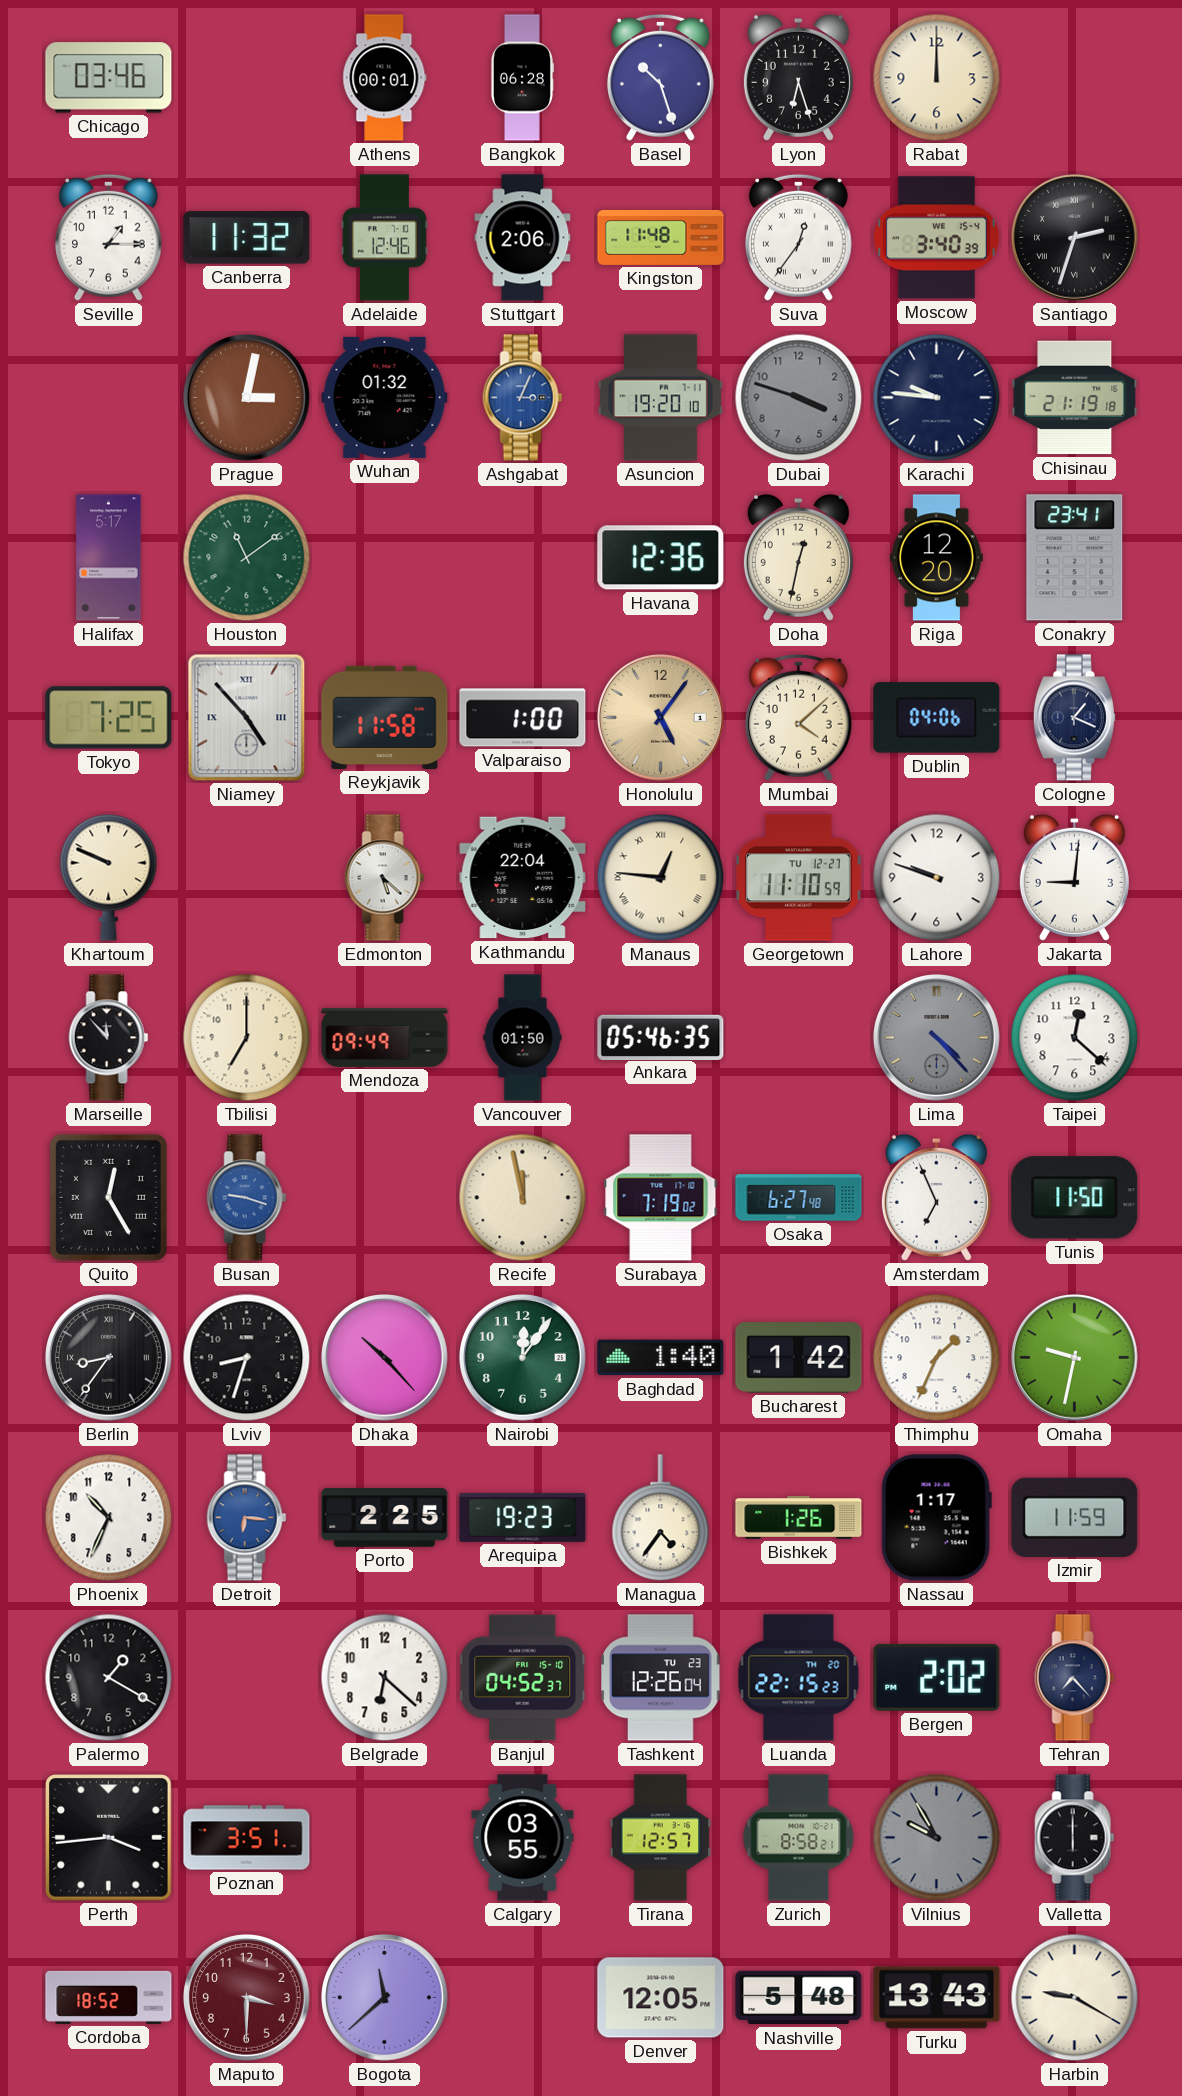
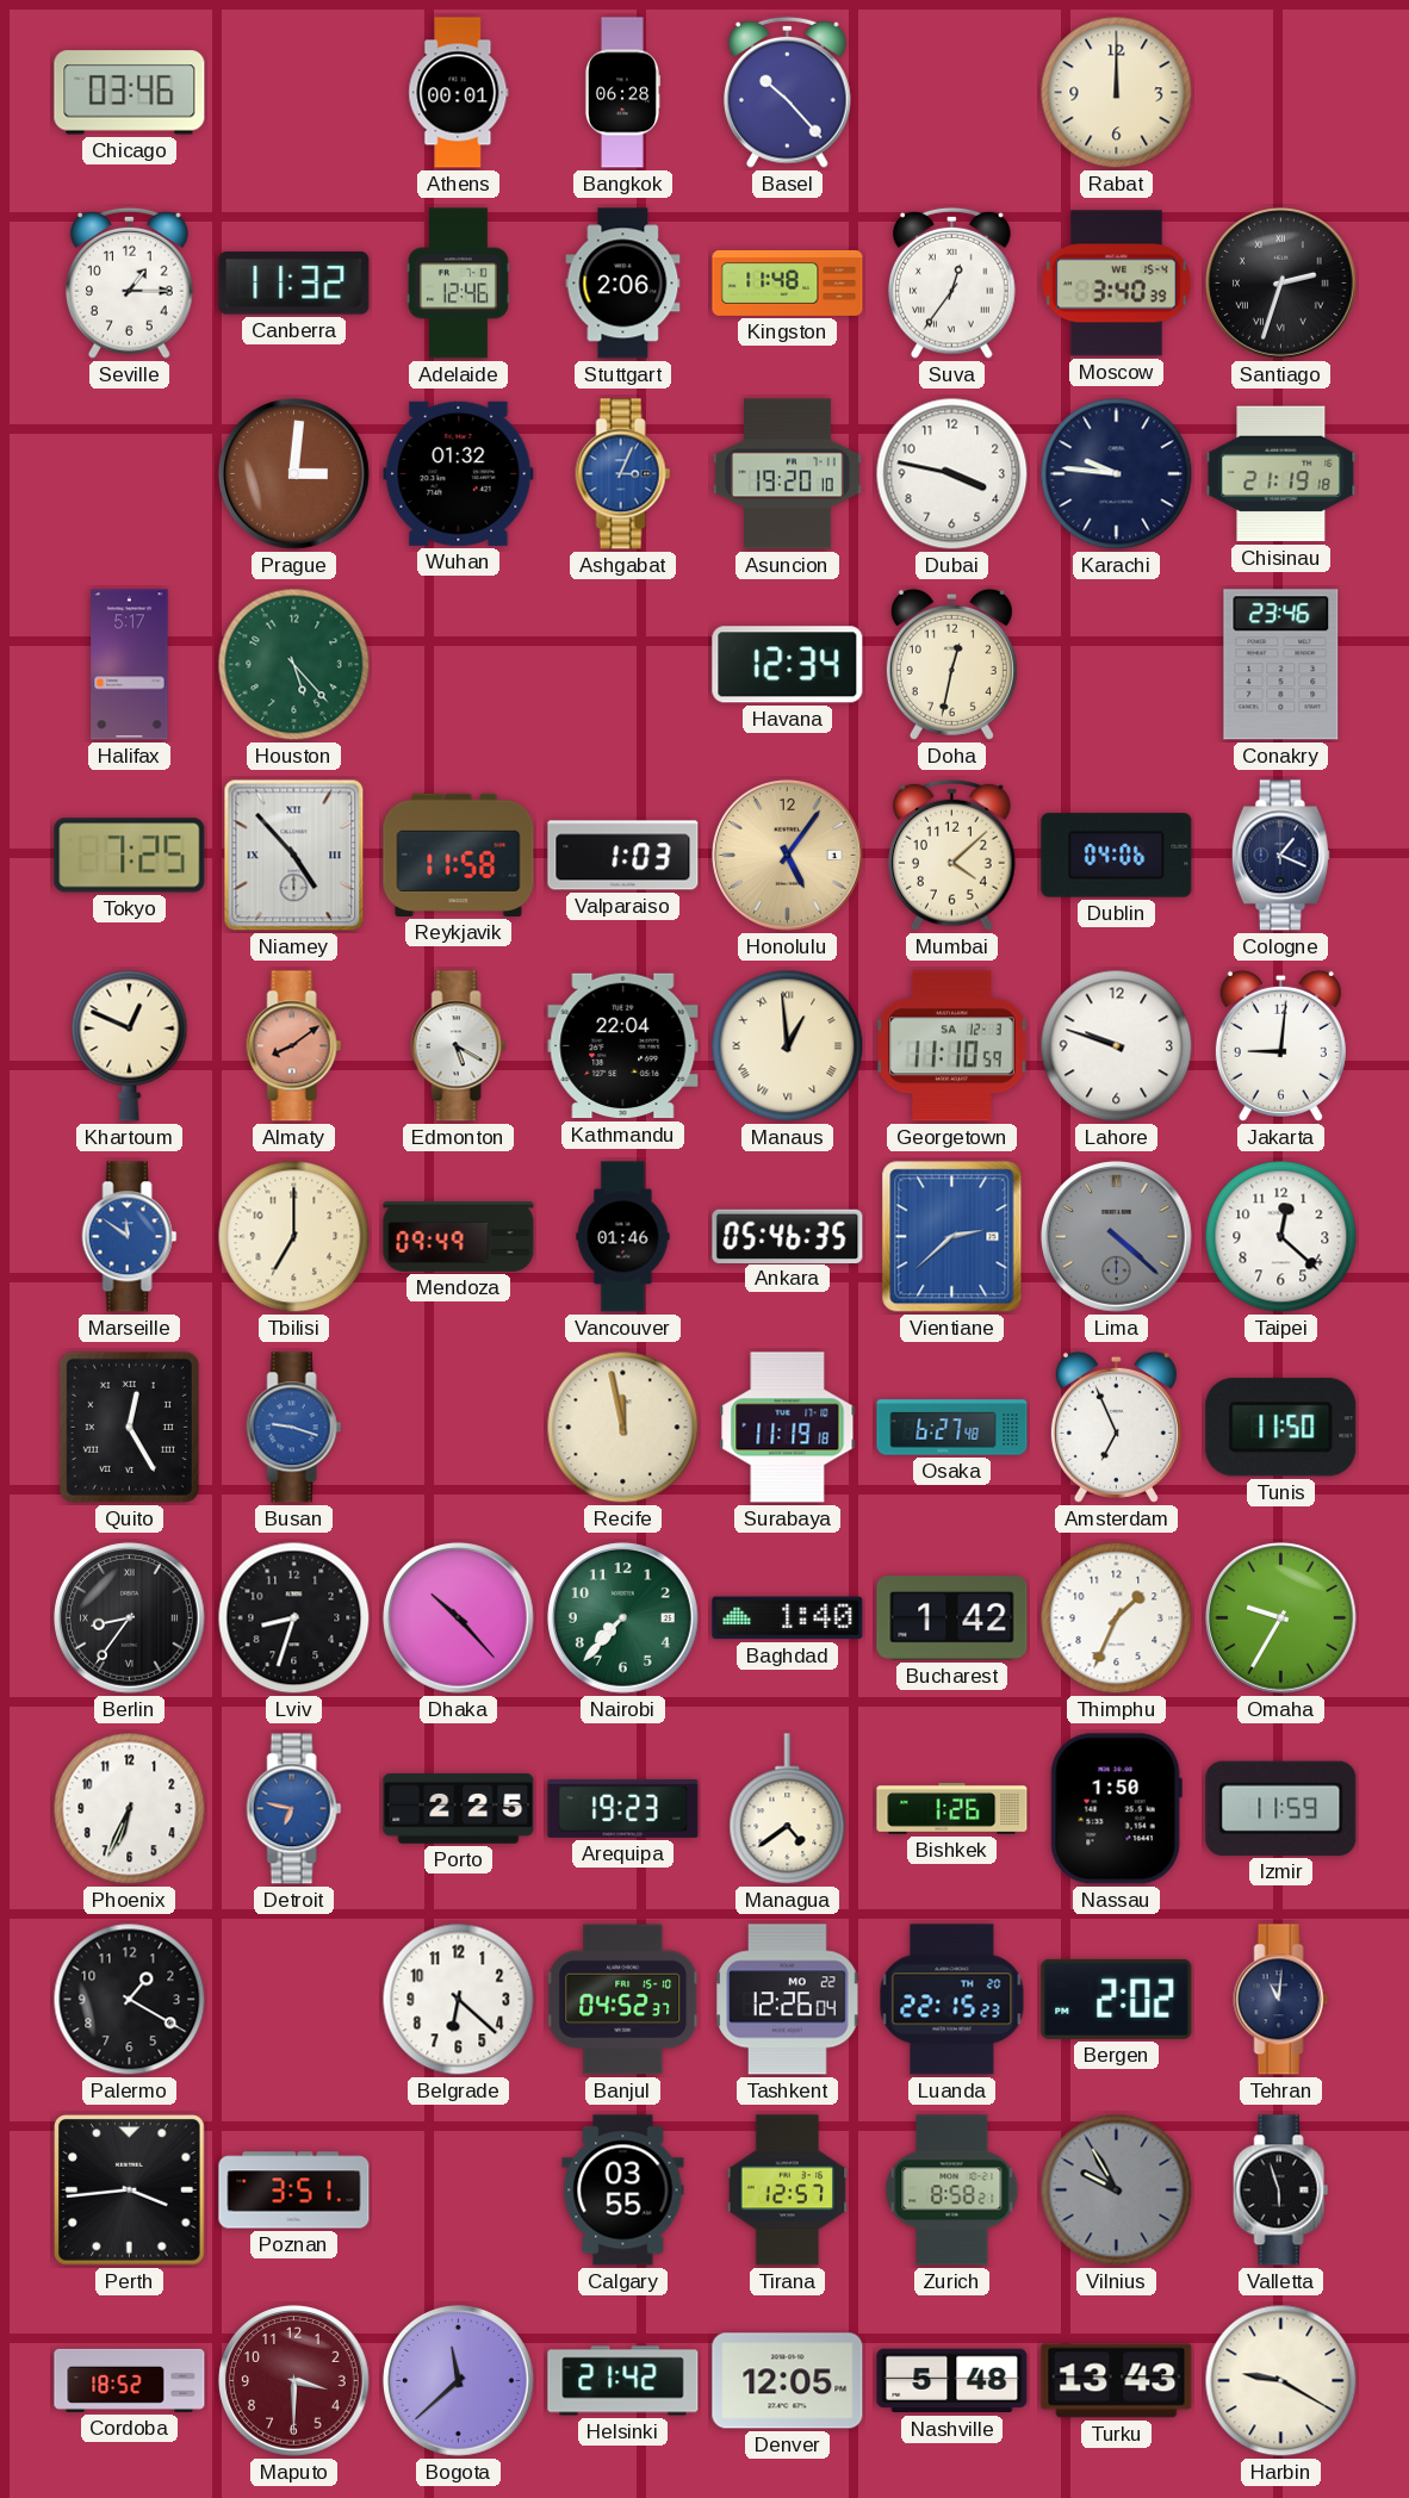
Basel: 10:27 -> 10:23 (788, 92)
Lyon: 6:27 -> none (798, 77)
Prague: 3:02 -> 3:01 (294, 474)
Dubai: 3:48 -> 3:47 (952, 474)
Dubai dial: grey -> white (952, 474)
Houston: 11:09 -> 5:23 (294, 665)
Havana: 12:36 -> 12:34 (788, 665)
Riga: 12:20 -> none (936, 558)
Conakry: 23:41 -> 23:46 (1281, 665)
Valparaiso: 1:00 -> 1:03 (623, 856)
Khartoum: 9:49 -> 12:49 (130, 1045)
Almaty: none -> 8:09 (294, 1046)
Edmonton: 5:22 -> 5:20 (459, 1046)
Manaus: 12:46 -> 12:59 (788, 1046)
Georgetown date: TU 12-27 -> SA 12-3 (952, 1046)
Marseille: 11:53 -> 11:51 (130, 1237)
Marseille dial: black -> blue (130, 1237)
Vancouver: 01:50 -> 01:46 (623, 1237)
Vientiane: none -> 2:38 (952, 1237)
Lima: 4:23 -> 4:22 (1117, 1237)
Surabaya: 7:19 -> 11:19 (788, 1428)
Nairobi: 12:06 -> 7:37 (623, 1618)
Omaha: 9:32 -> 9:35 (1281, 1618)
Phoenix: 10:34 -> 6:34 (130, 1809)
Detroit: 6:16 -> 6:47 (294, 1809)
Managua: 4:36 -> 4:39 (788, 1809)
Nassau: 1:17 -> 1:50 (1116, 1809)
Tashkent date: TU 23 -> MO 22 (788, 2000)
Tehran: 7:23 -> 11:01 (1281, 2000)
Valletta: 6:00 -> 5:57 (1281, 2191)
Helsinki: none -> 21:42 (623, 2381)
